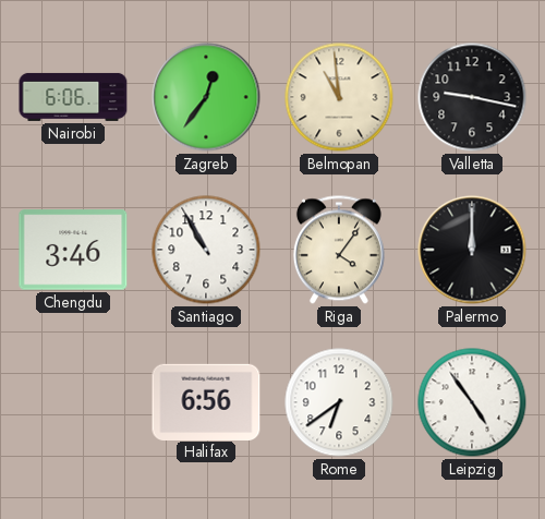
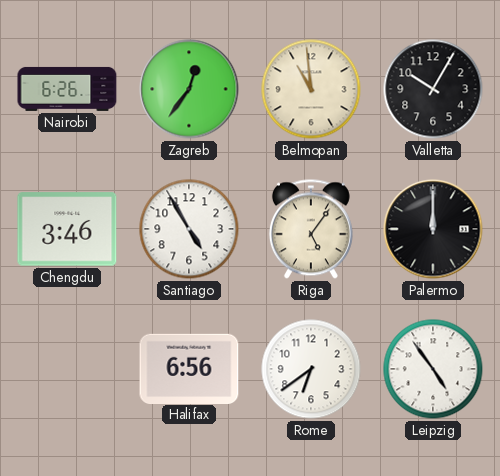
Nairobi: 6:06 -> 6:26 (67, 89)
Valletta: 9:17 -> 10:05 (433, 89)
Santiago: 10:55 -> 4:55 (189, 229)
Riga: 4:06 -> 5:06 (311, 229)
